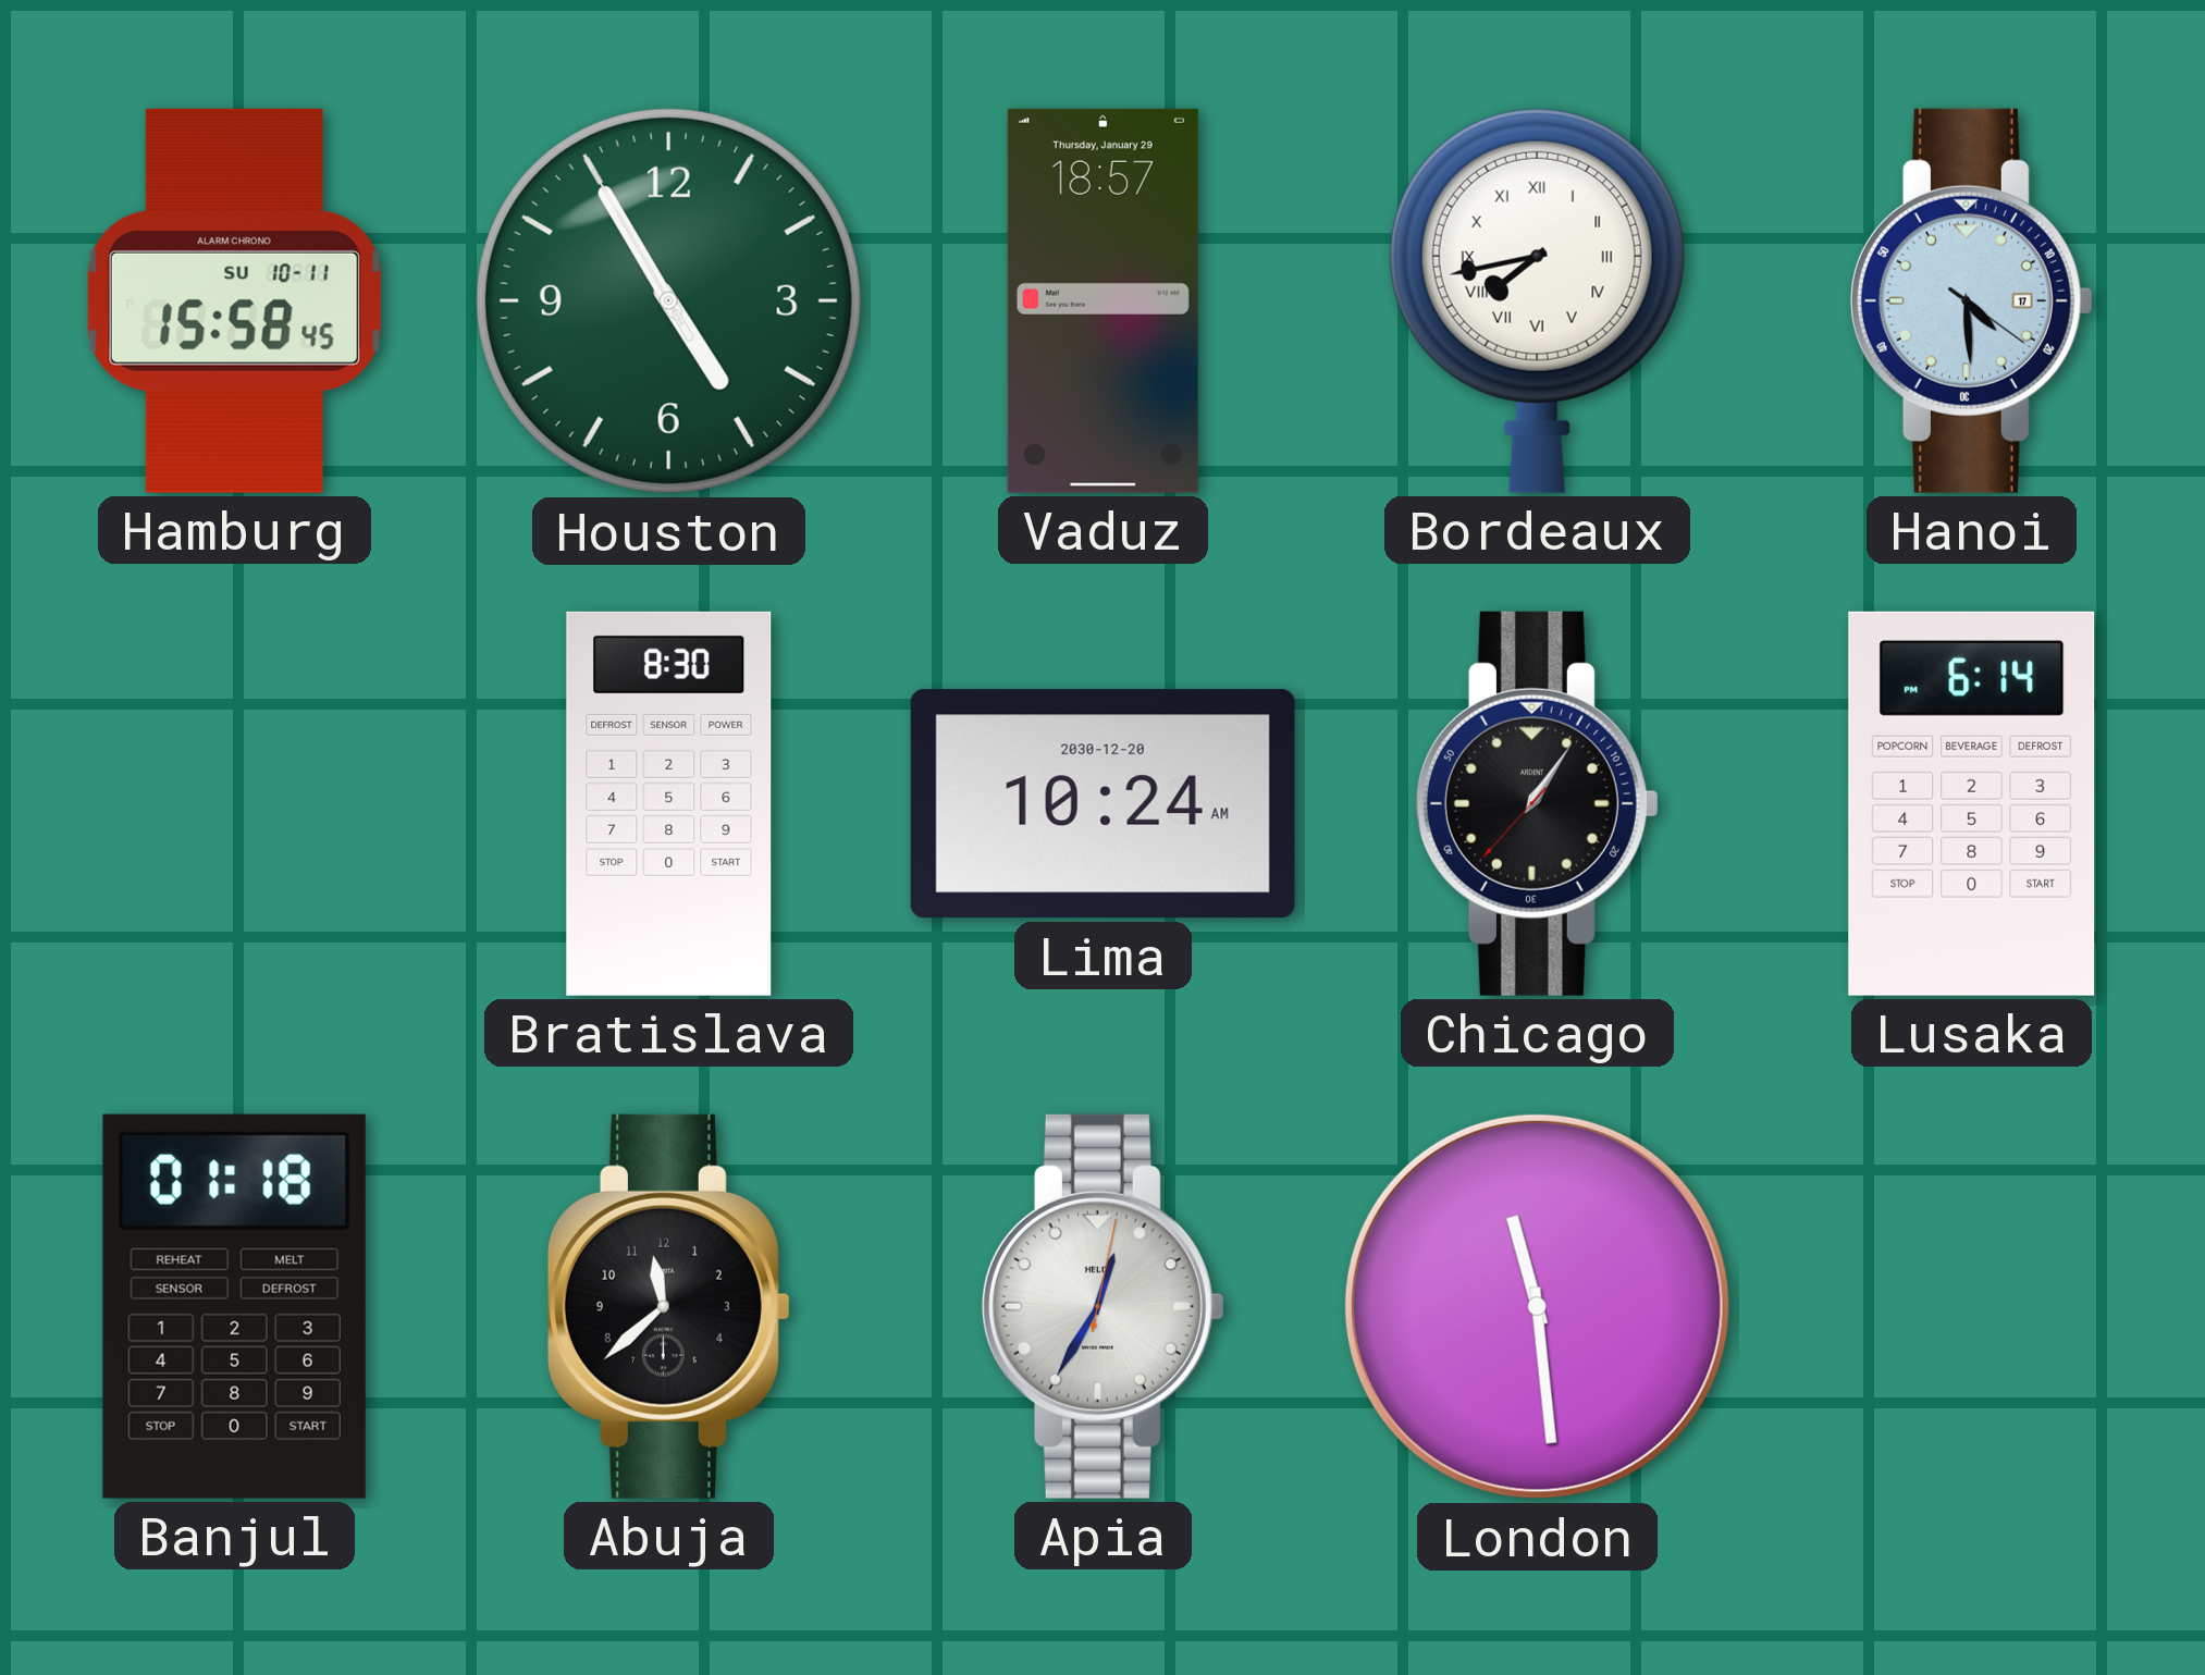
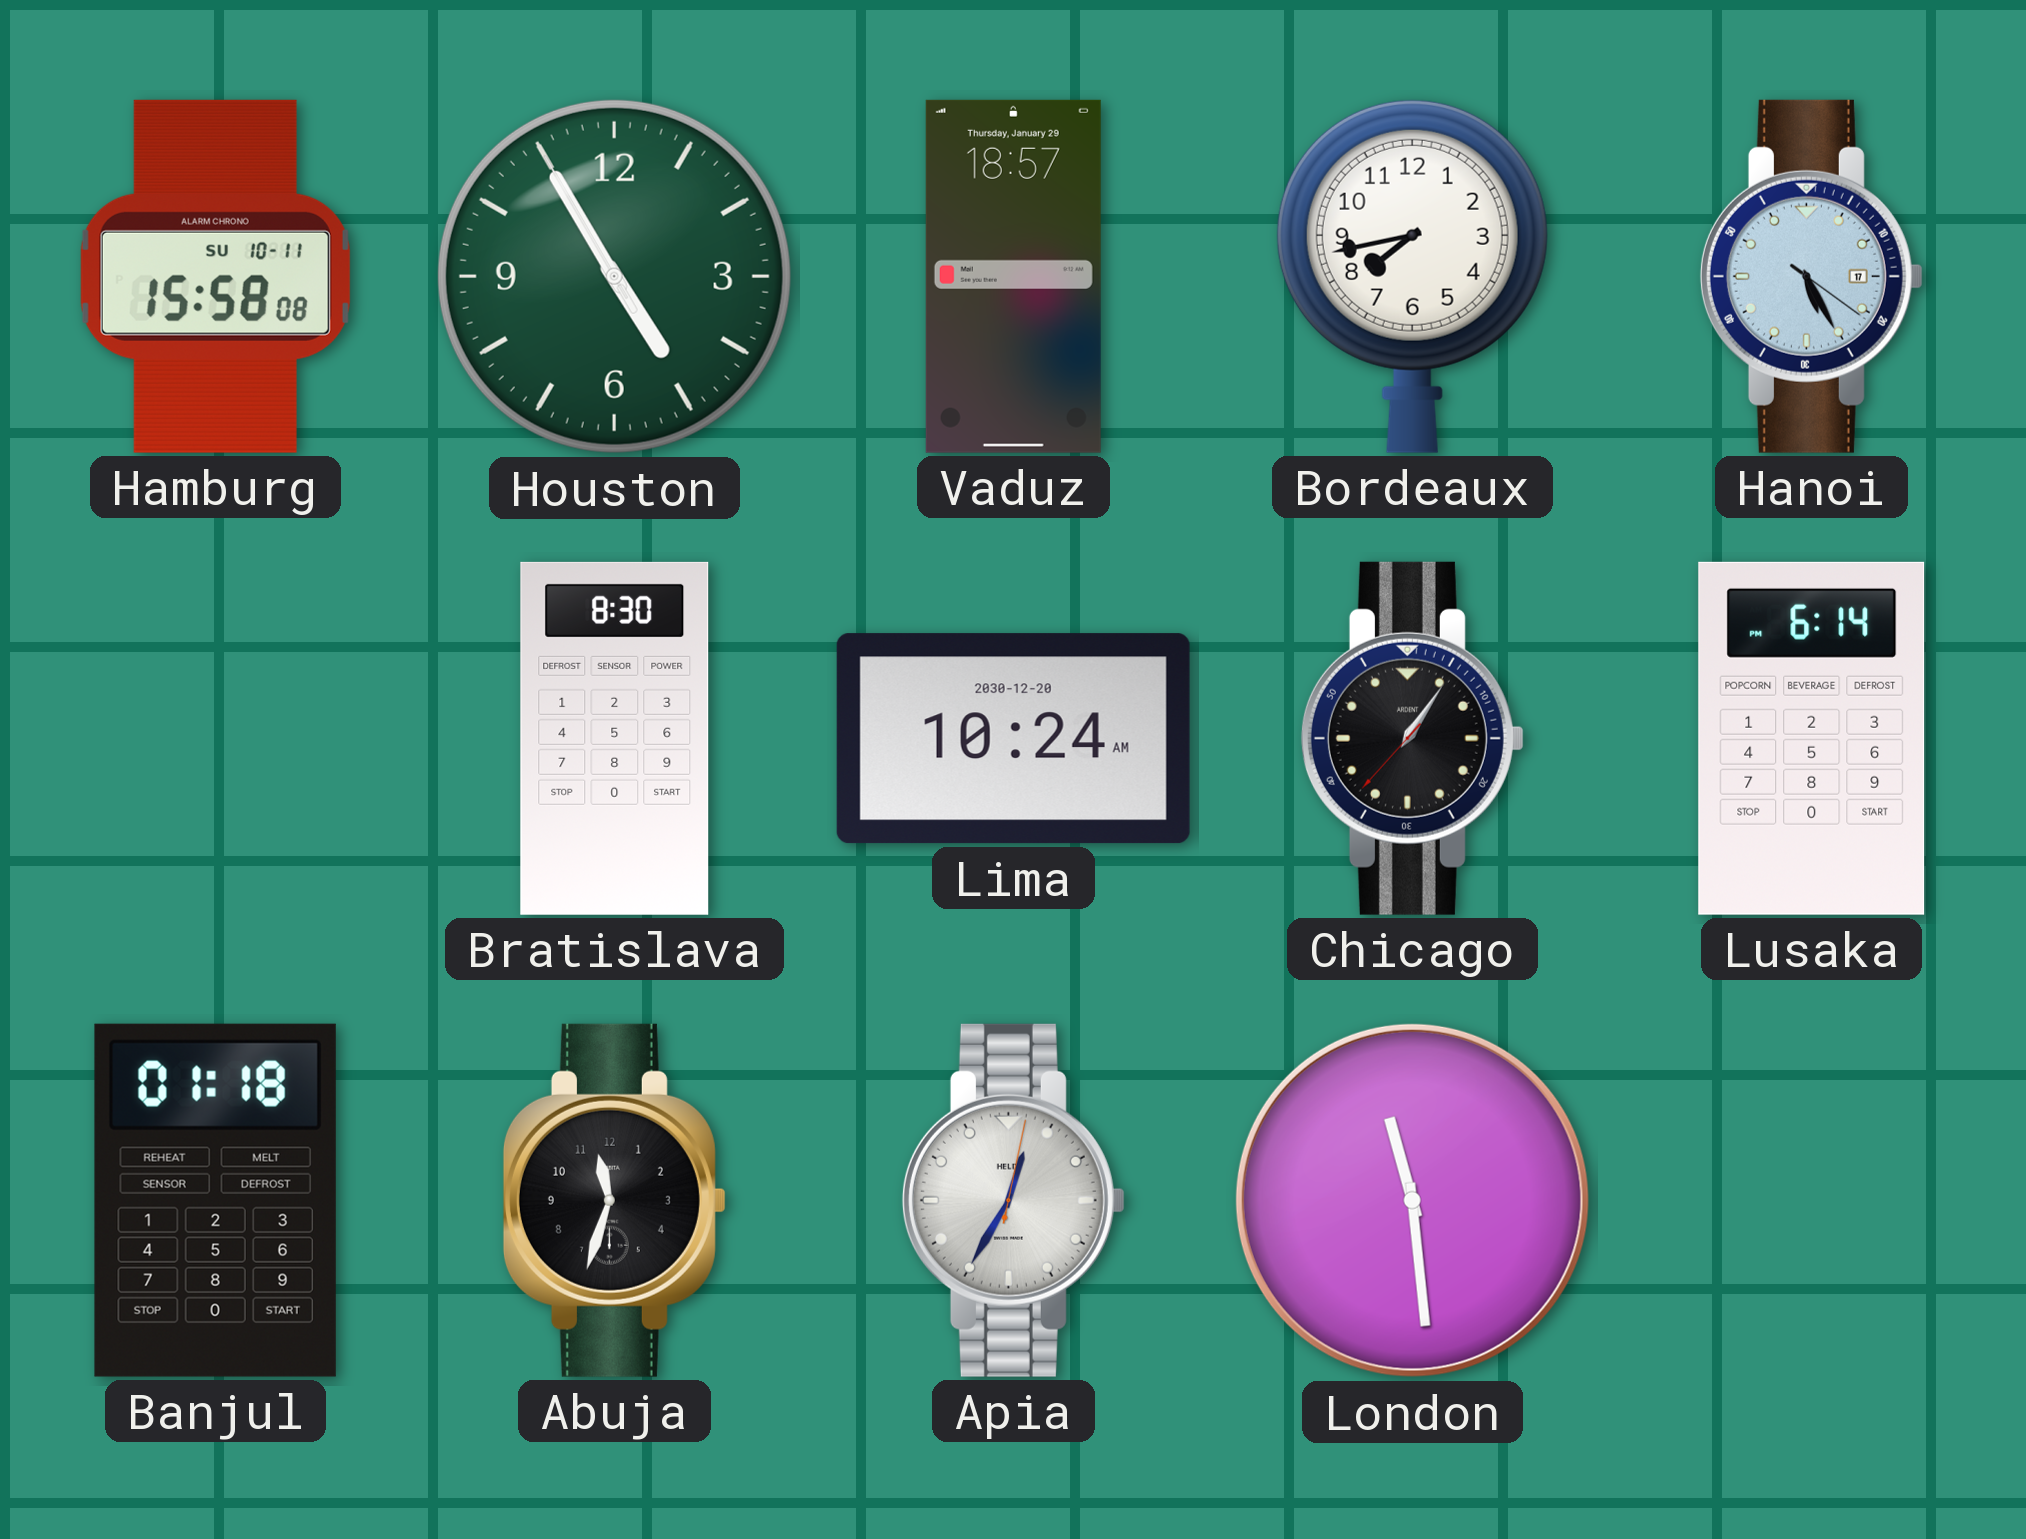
Hamburg: 15:58:45 -> 15:58:08 (215, 276)
Bordeaux numerals: Roman -> Arabic (1412, 276)
Hanoi: 4:29 -> 5:25 (1811, 276)
Abuja: 11:38 -> 11:33 (614, 1200)
